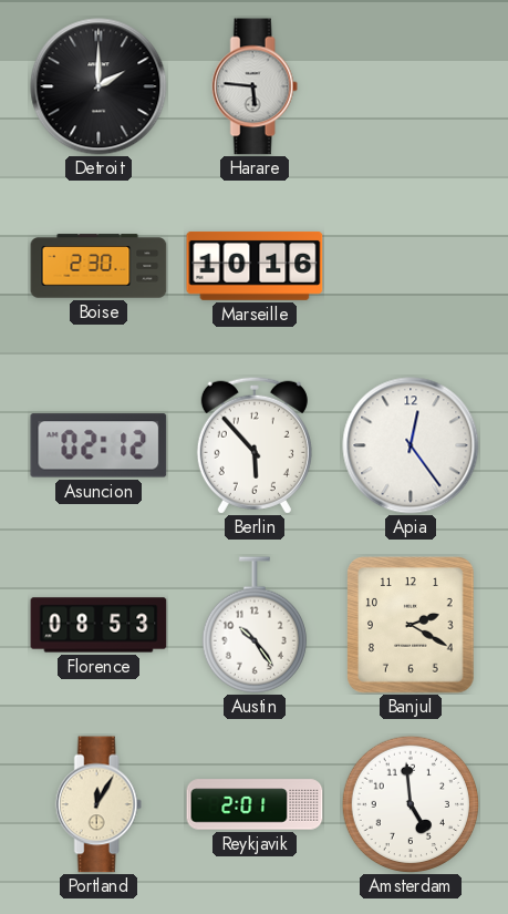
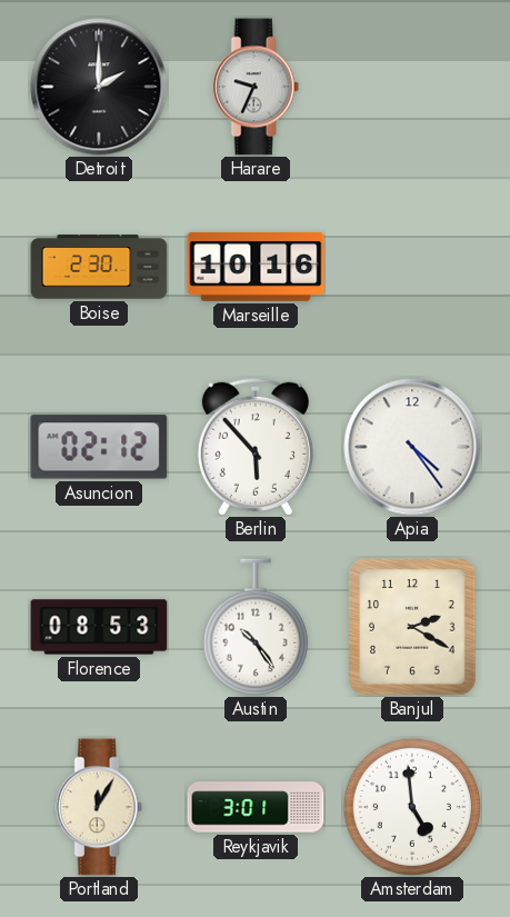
Harare: 5:46 -> 9:34 (256, 87)
Apia: 12:24 -> 4:24 (412, 447)
Reykjavik: 2:01 -> 3:01 (256, 807)
